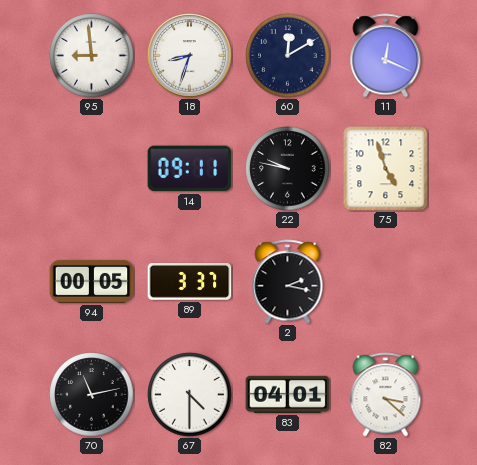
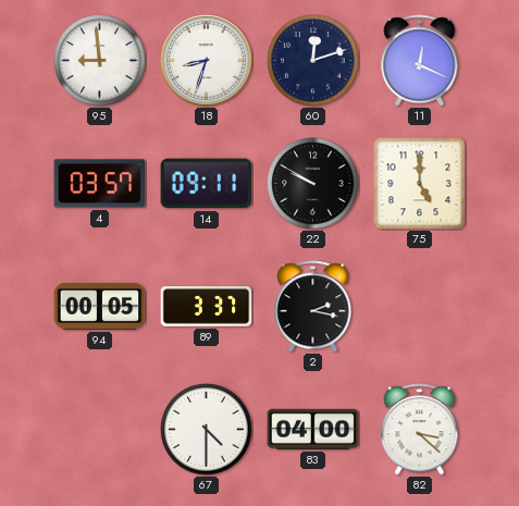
60: 12:10 -> 12:12 (313, 61)
4: none -> 03:57 (100, 184)
22: 9:47 -> 9:50 (313, 184)
75: 4:57 -> 5:00 (420, 184)
70: 11:13 -> none (92, 395)
83: 04:01 -> 04:00 (313, 429)
